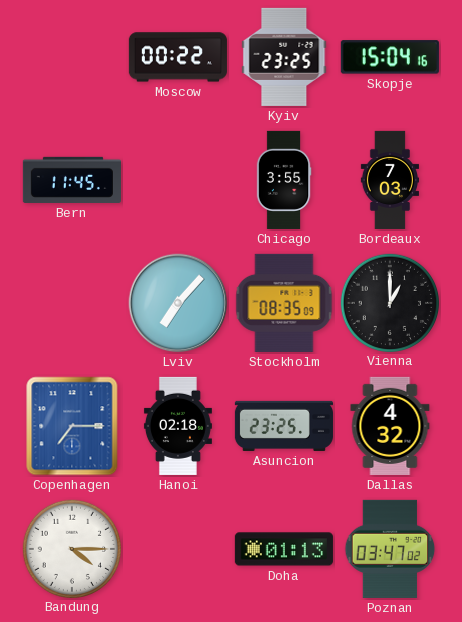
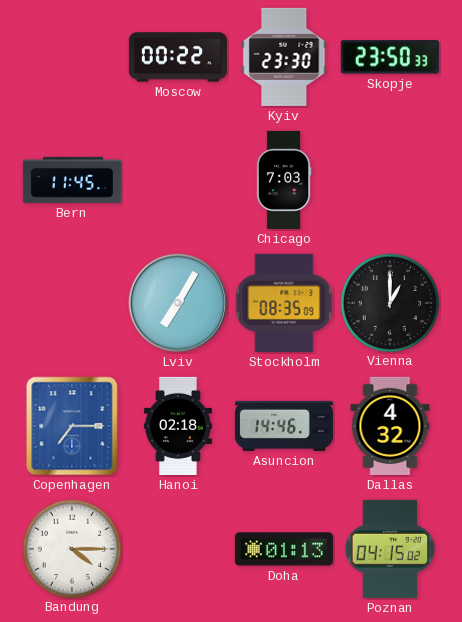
Kyiv: 23:25 -> 23:30 (284, 57)
Skopje: 15:04 -> 23:50 (390, 57)
Chicago: 3:55 -> 7:03 (284, 180)
Bordeaux: 7:03 -> none (389, 180)
Lviv: 7:07 -> 7:05 (178, 303)
Asuncion: 23:25 -> 14:46 (284, 426)
Poznan: 03:47 -> 04:15 (390, 549)
